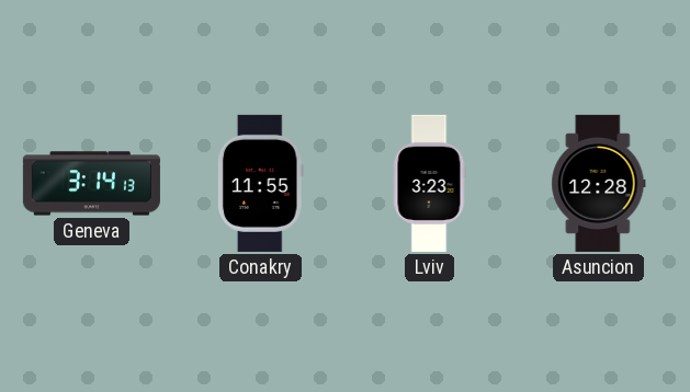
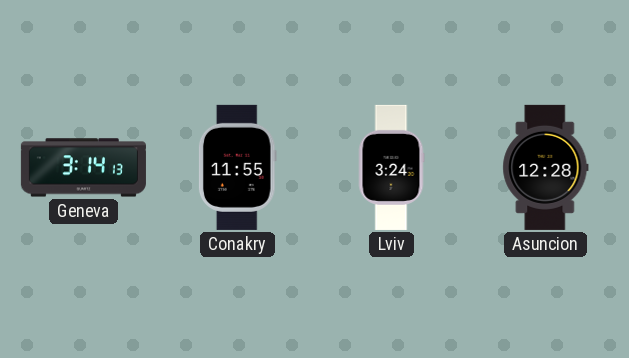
Lviv: 3:23 -> 3:24 (391, 167)
